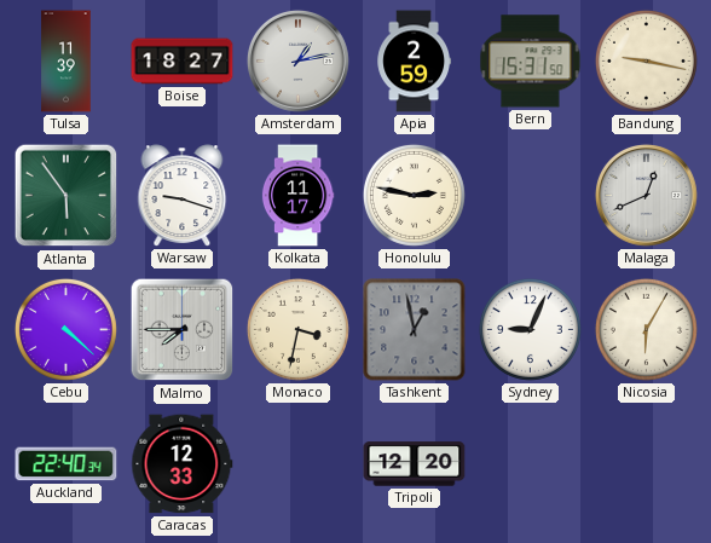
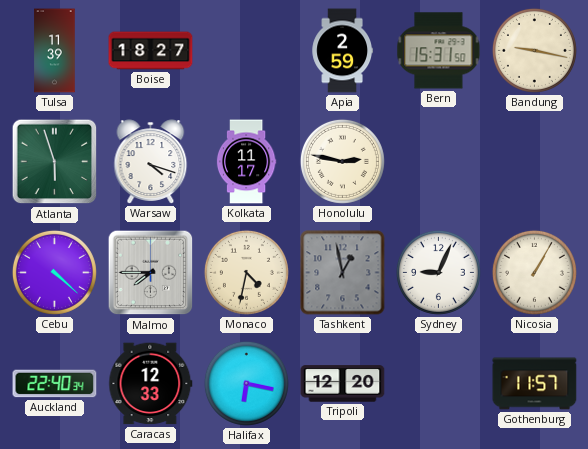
Amsterdam: 1:13 -> none (299, 60)
Atlanta: 5:54 -> 5:57 (55, 162)
Warsaw: 9:18 -> 4:18 (151, 162)
Malaga: 12:41 -> none (647, 195)
Monaco: 3:32 -> 4:32 (246, 272)
Nicosia: 6:05 -> 1:05 (534, 272)
Halifax: none -> 6:17 (246, 383)
Gothenburg: none -> 11:57 (535, 384)
